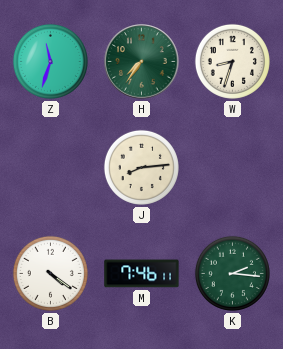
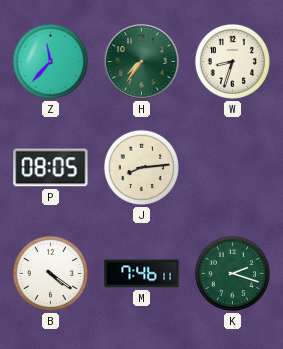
Z: 11:33 -> 11:37 (50, 61)
P: none -> 08:05 (51, 168)
K: 2:16 -> 2:18 (232, 273)
